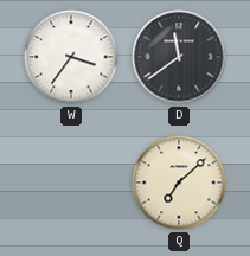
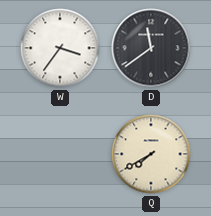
Q: 7:08 -> 7:40 (151, 154)
